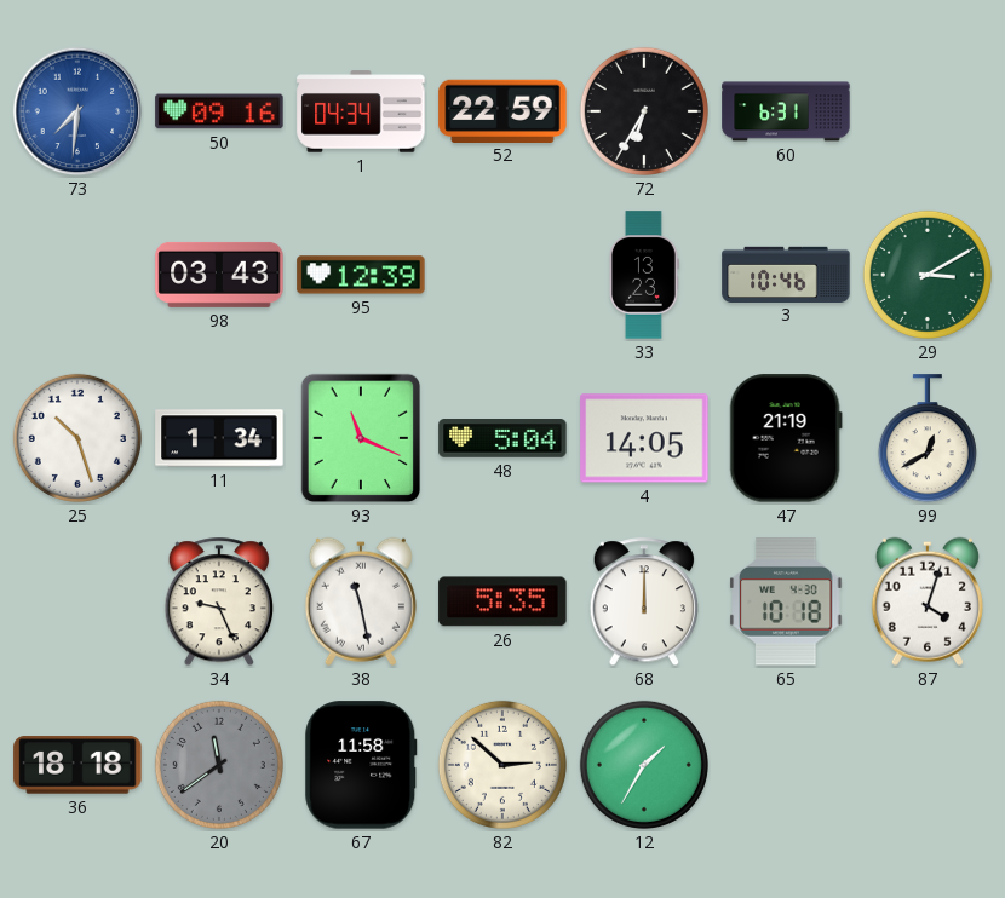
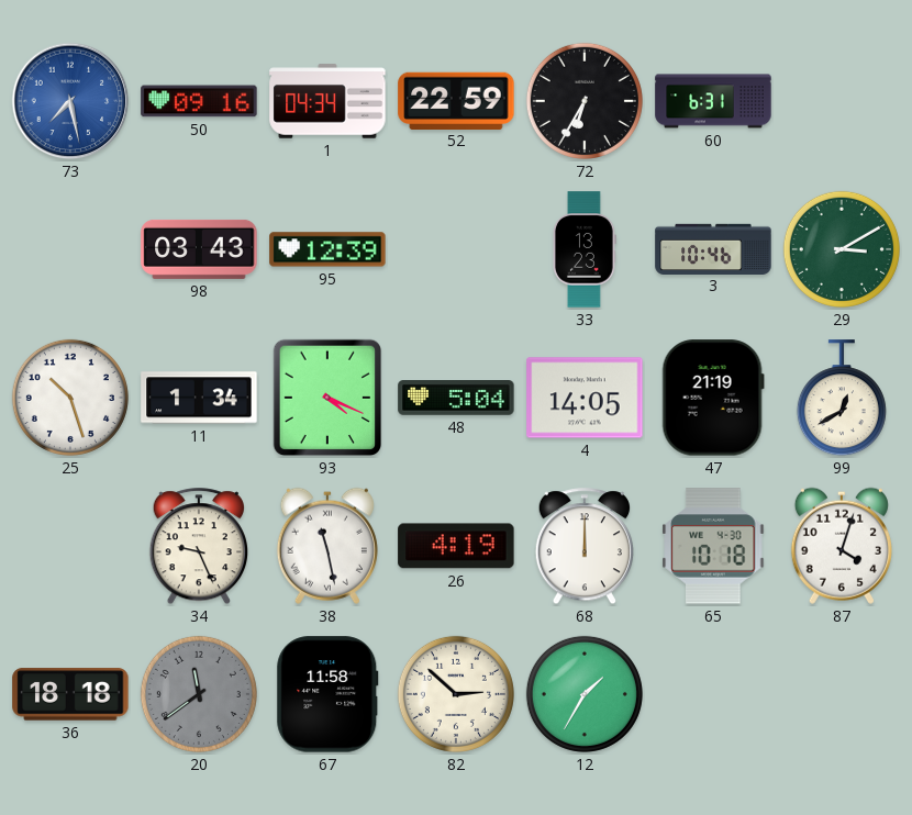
73: 7:31 -> 7:28 (70, 101)
93: 11:19 -> 4:19 (327, 398)
26: 5:35 -> 4:19 (456, 546)
